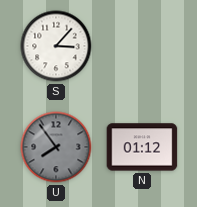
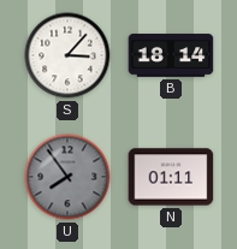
B: none -> 18:14 (171, 55)
N: 01:12 -> 01:11 (171, 177)
